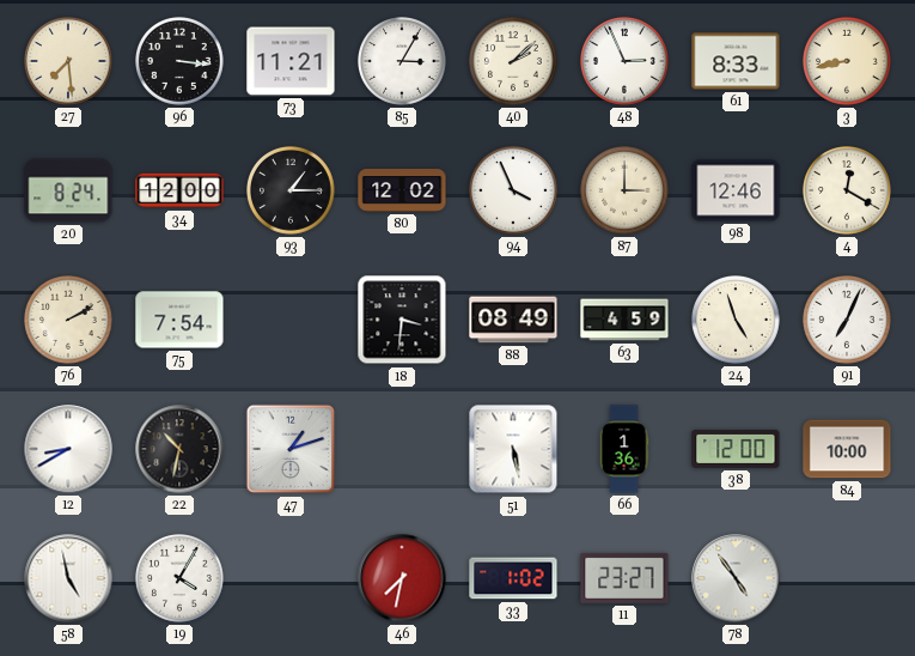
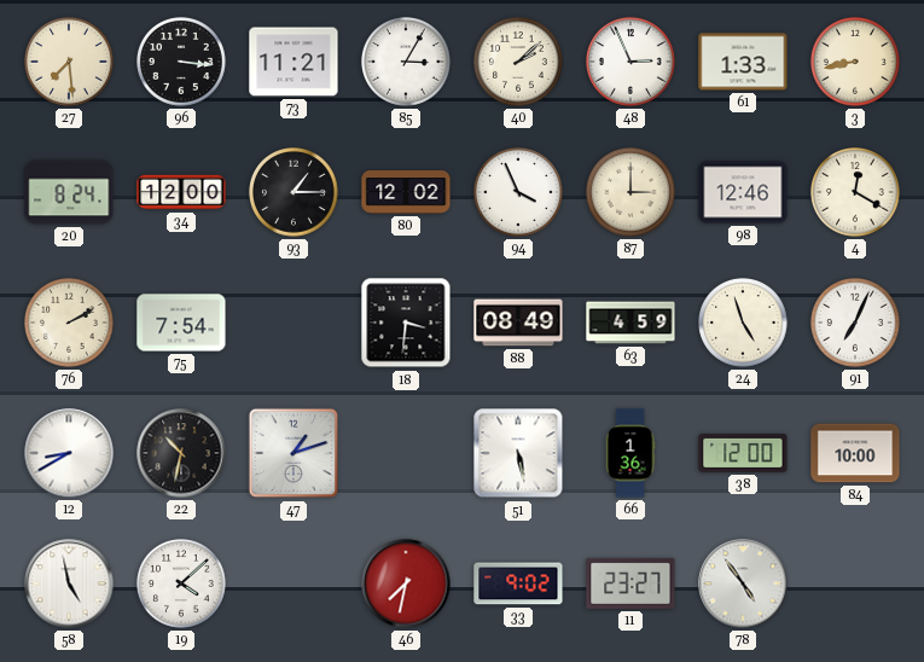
61: 8:33 -> 1:33 (743, 62)
19: 4:05 -> 4:08 (182, 585)
33: 1:02 -> 9:02 (518, 583)
